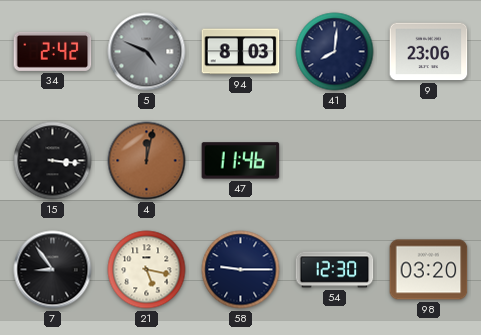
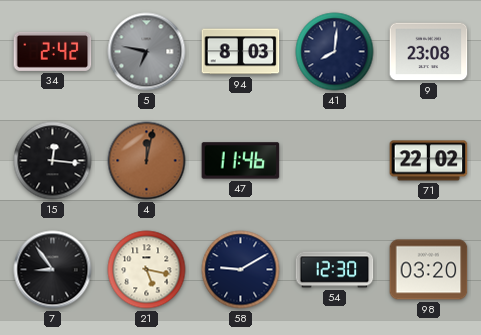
5: 4:49 -> 6:47 (147, 52)
9: 23:06 -> 23:08 (429, 52)
15: 3:16 -> 12:16 (53, 161)
71: none -> 22:02 (429, 161)
58: 9:15 -> 9:10 (241, 270)
